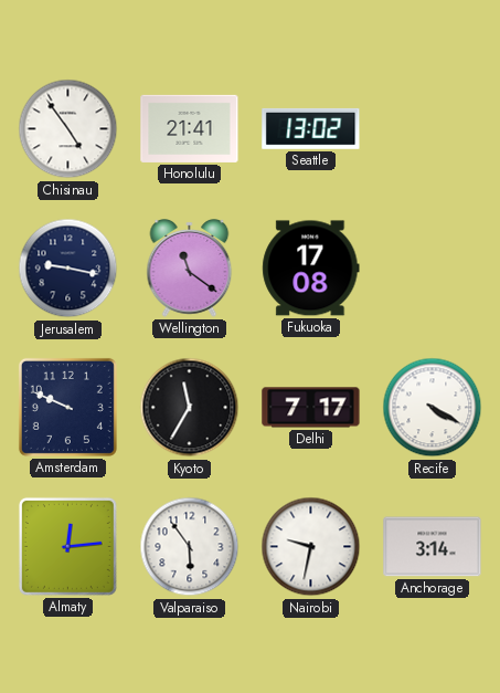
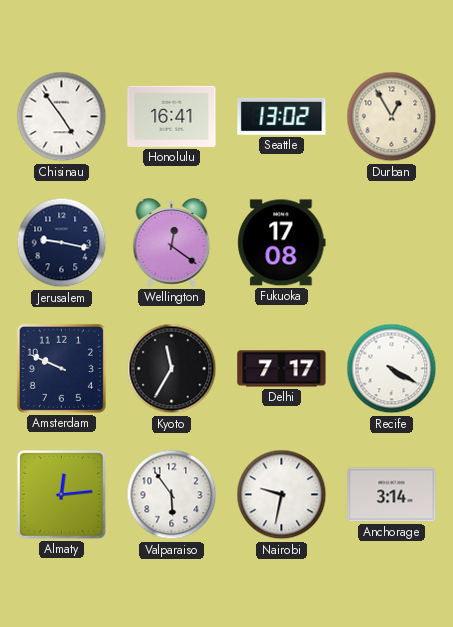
Honolulu: 21:41 -> 16:41 (172, 116)
Durban: none -> 12:55 (392, 117)
Wellington: 11:21 -> 12:21 (172, 243)
